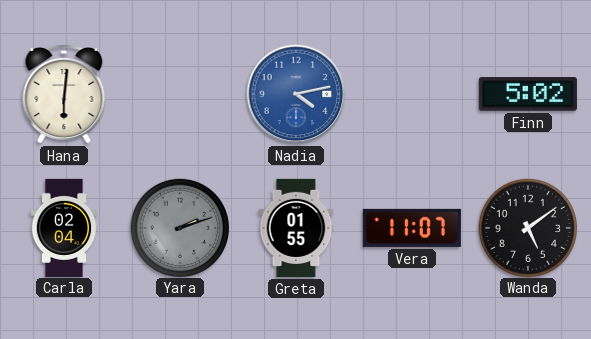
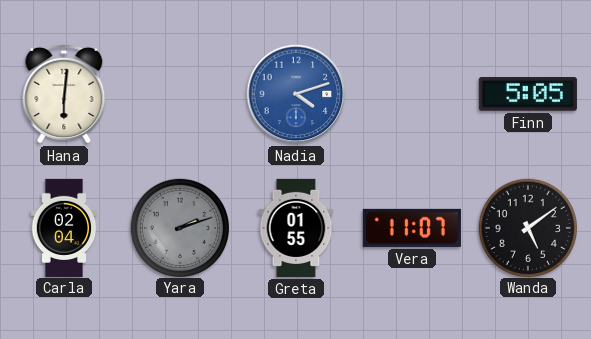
Nadia: 4:13 -> 4:12 (296, 94)
Finn: 5:02 -> 5:05 (528, 94)
